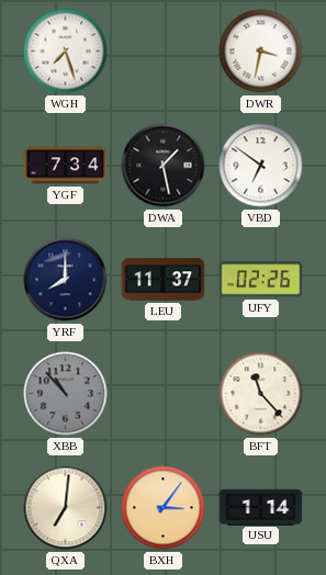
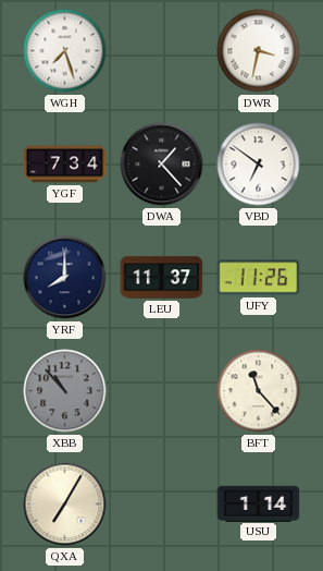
DWA: 1:28 -> 1:23 (162, 165)
UFY: 02:26 -> 11:26 (259, 278)
QXA: 7:01 -> 7:05 (65, 505)
BXH: 3:06 -> none (164, 508)
